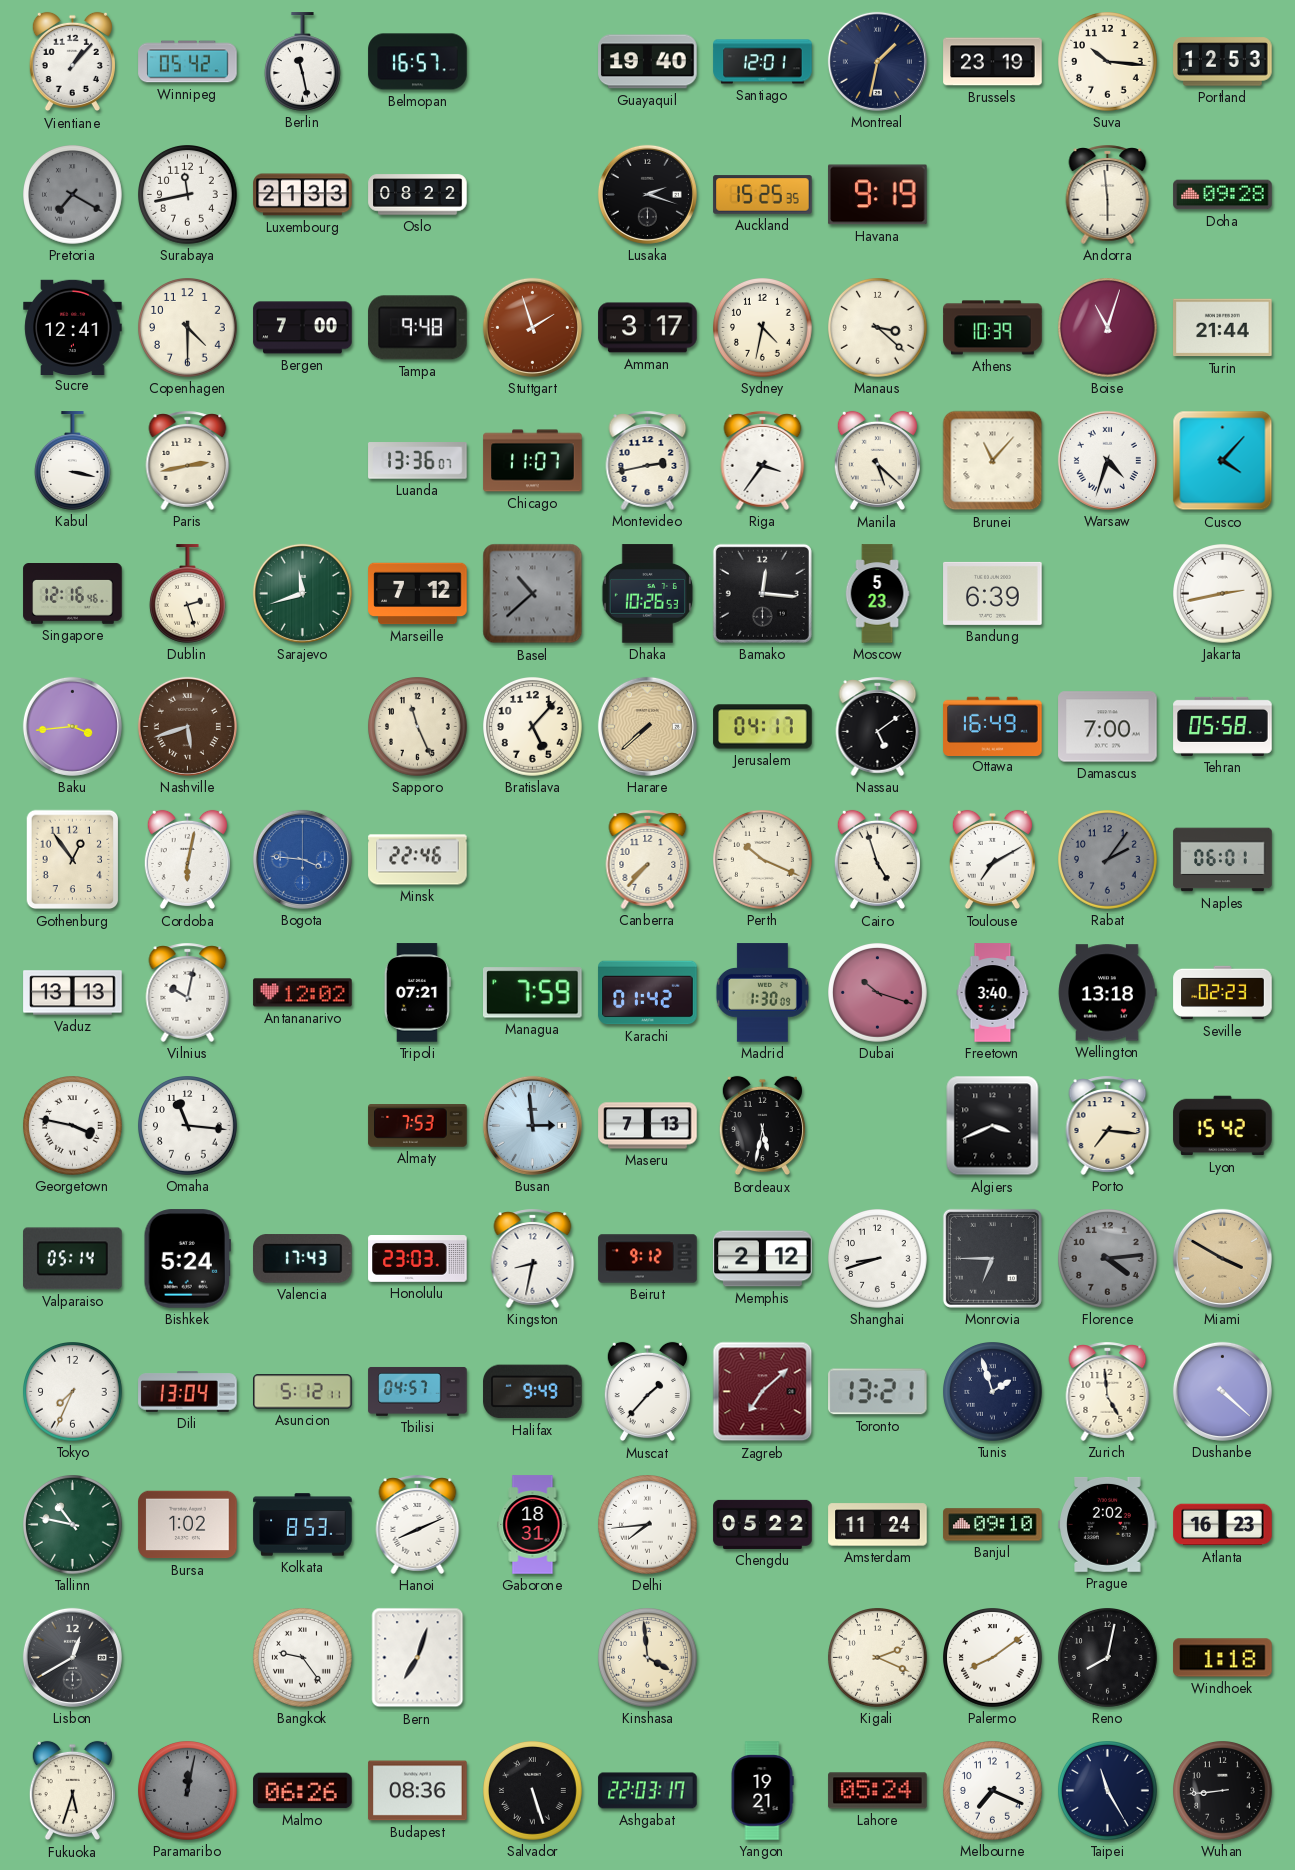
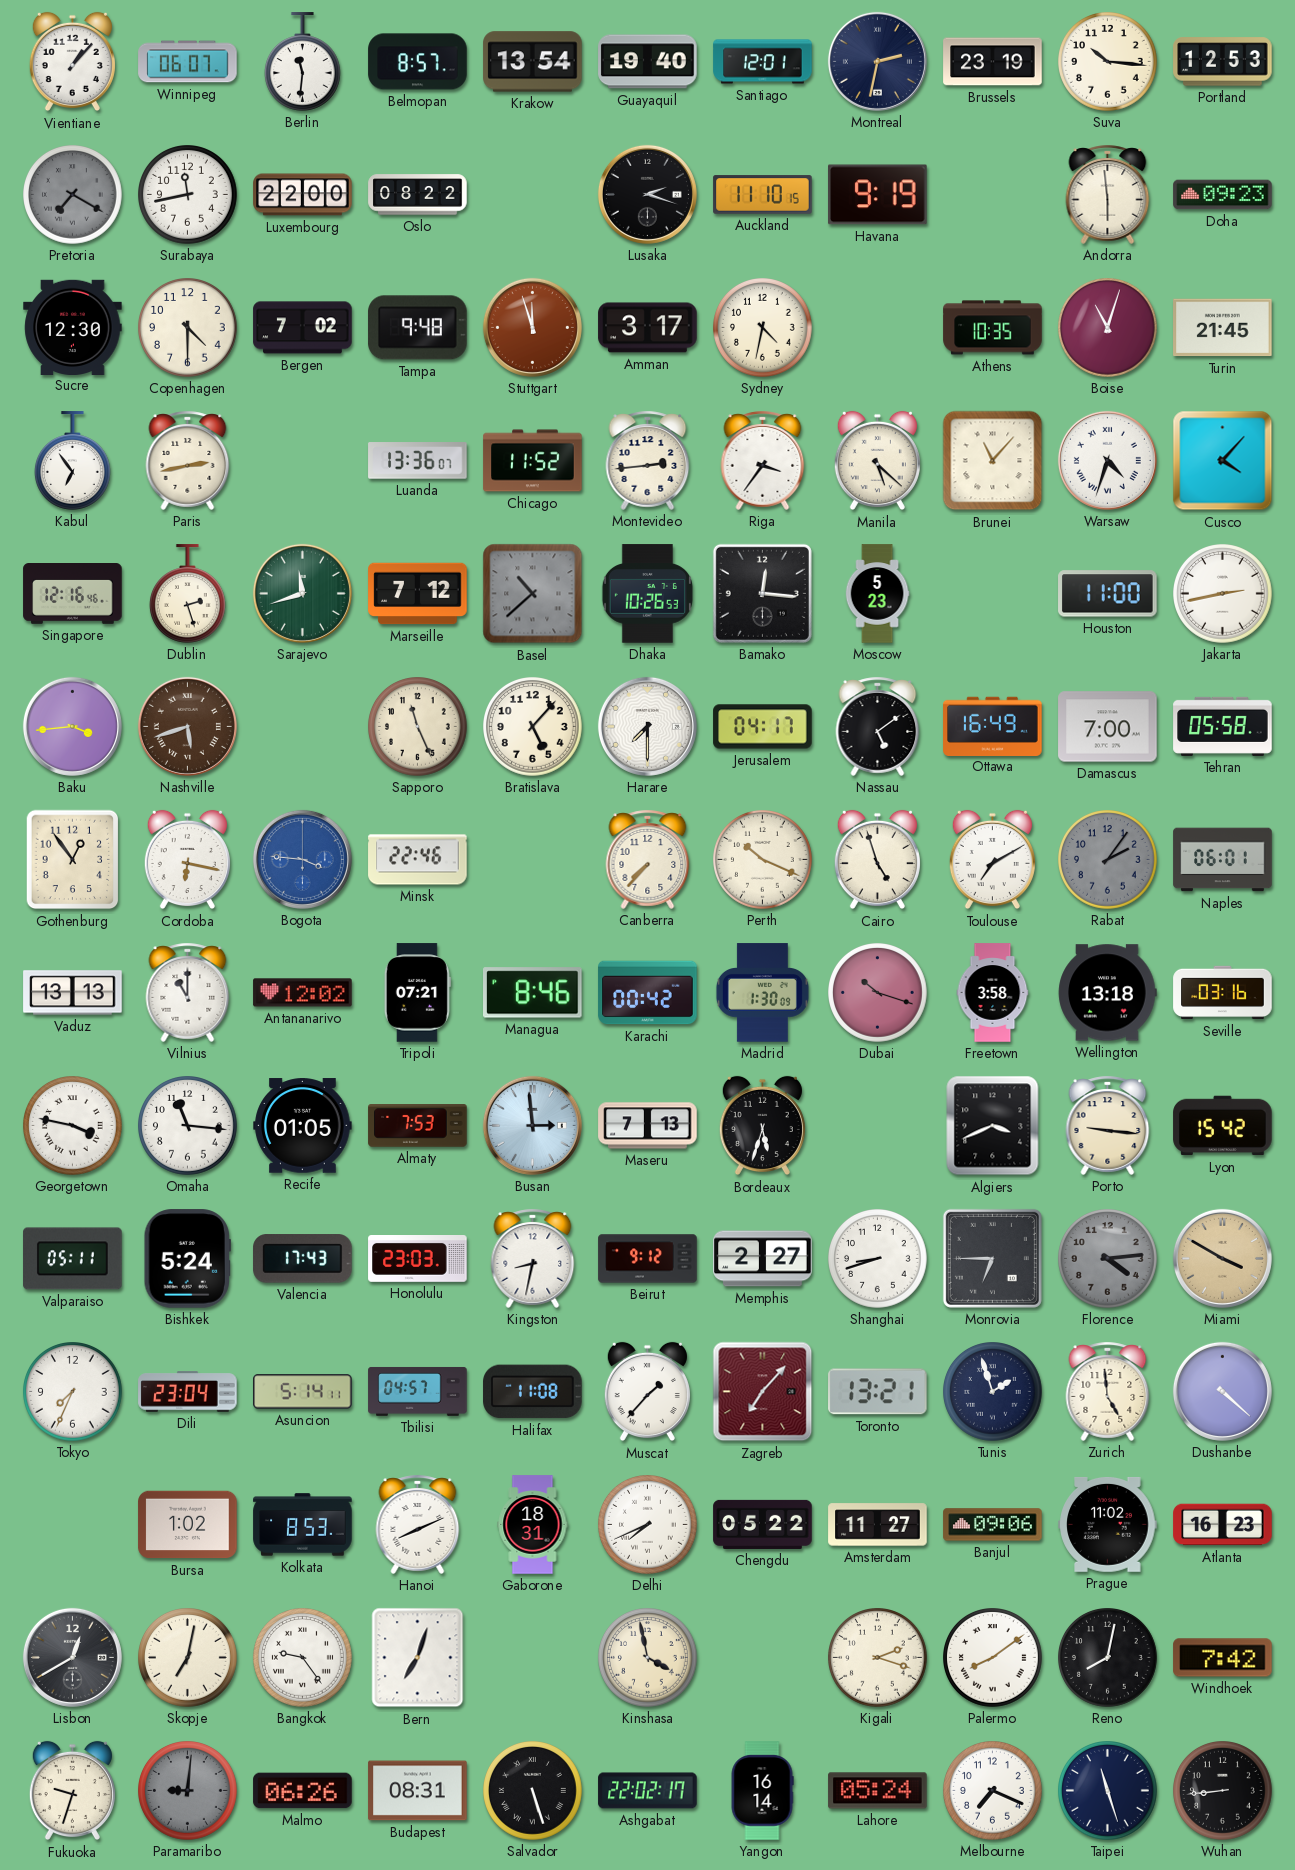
Winnipeg: 05:42 -> 06:07 (188, 62)
Berlin: 11:28 -> 11:31 (302, 62)
Belmopan: 16:57 -> 8:57 (418, 62)
Krakow: none -> 13:54 (533, 62)
Montreal: 1:32 -> 2:32 (877, 61)
Luxembourg: 21:33 -> 22:00 (303, 195)
Auckland: 15:25 -> 11:10 (763, 195)
Doha: 09:28 -> 09:23 (1223, 195)
Sucre: 12:41 -> 12:30 (73, 327)
Bergen: 7:00 -> 7:02 (303, 328)
Stuttgart: 1:57 -> 11:57 (532, 327)
Manaus: 3:22 -> none (878, 328)
Athens: 10:39 -> 10:35 (993, 328)
Turin: 21:44 -> 21:45 (1223, 328)
Kabul: 3:17 -> 6:54 (72, 461)
Chicago: 11:07 -> 11:52 (533, 461)
Montevideo: 2:43 -> 2:44 (648, 460)
Bandung: 6:39 -> none (993, 593)
Houston: none -> 11:00 (1108, 594)
Harare: 7:38 -> 7:30 (647, 726)
Harare dial: champagne -> white (647, 726)
Cordoba: 6:02 -> 6:17 (187, 860)
Vilnius: 10:02 -> 11:00 (188, 992)
Managua: 7:59 -> 8:46 (533, 993)
Karachi: 01:42 -> 00:42 (648, 993)
Freetown: 3:40 -> 3:58 (993, 993)
Seville: 02:23 -> 03:16 (1223, 993)
Recife: none -> 01:05 (303, 1126)
Bordeaux: 5:32 -> 5:33 (762, 1126)
Porto: 7:16 -> 9:16 (1108, 1125)
Valparaiso: 05:14 -> 05:11 (73, 1259)
Memphis: 2:12 -> 2:27 (763, 1259)
Dili: 13:04 -> 23:04 (188, 1392)
Asuncion: 5:12 -> 5:14 (303, 1392)
Halifax: 9:49 -> 11:08 (533, 1392)
Zagreb: 7:08 -> 7:07 (763, 1392)
Tallinn: 10:47 -> none (73, 1525)
Delhi: 7:44 -> 7:41 (648, 1525)
Amsterdam: 11:24 -> 11:27 (878, 1525)
Banjul: 09:10 -> 09:06 (993, 1525)
Prague: 2:02 -> 11:02 (1108, 1524)
Skopje: none -> 7:02 (188, 1658)
Kinshasa: 3:59 -> 3:58 (648, 1658)
Kigali: 2:19 -> 2:18 (878, 1658)
Windhoek: 1:18 -> 7:42 (1223, 1658)
Fukuoka: 5:33 -> 9:33 (72, 1791)
Paramaribo: 12:02 -> 9:01 (188, 1791)
Budapest: 08:36 -> 08:31 (418, 1791)
Ashgabat: 22:03 -> 22:02 (648, 1791)
Yangon: 19:21 -> 16:14 (762, 1791)
Taipei: 11:25 -> 11:27 (1108, 1791)
